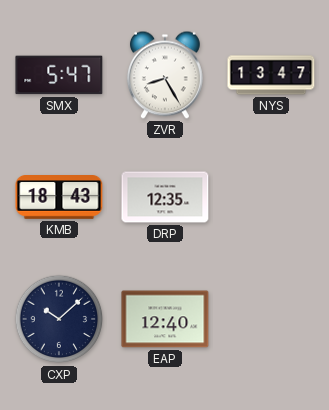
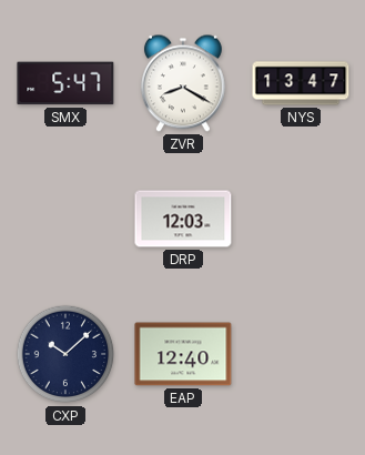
ZVR: 8:25 -> 8:20 (183, 83)
KMB: 18:43 -> none (59, 197)
DRP: 12:35 -> 12:03 (183, 219)
